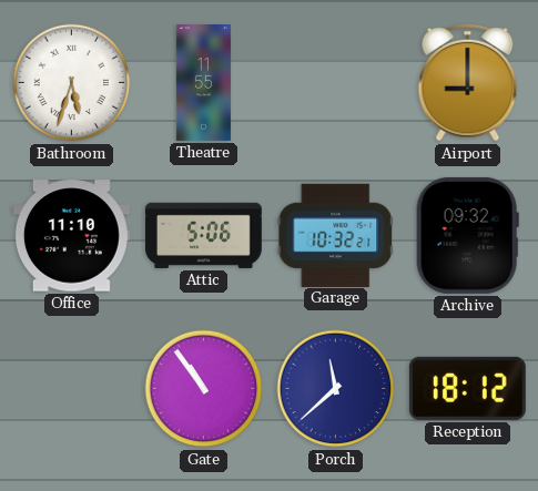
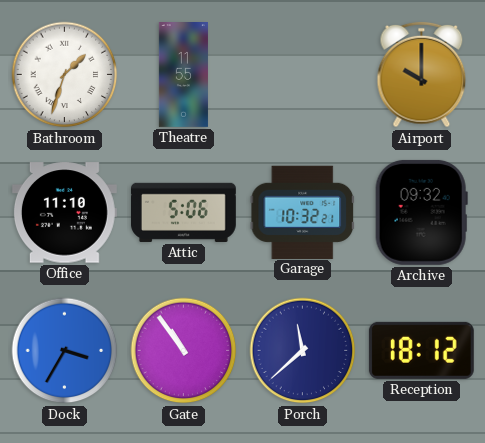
Bathroom: 5:33 -> 1:33 (65, 75)
Airport: 9:00 -> 10:00 (422, 75)
Dock: none -> 3:35 (65, 351)
